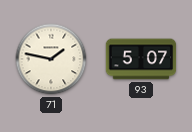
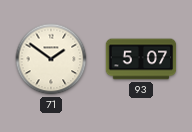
71: 1:47 -> 1:51 (51, 59)
